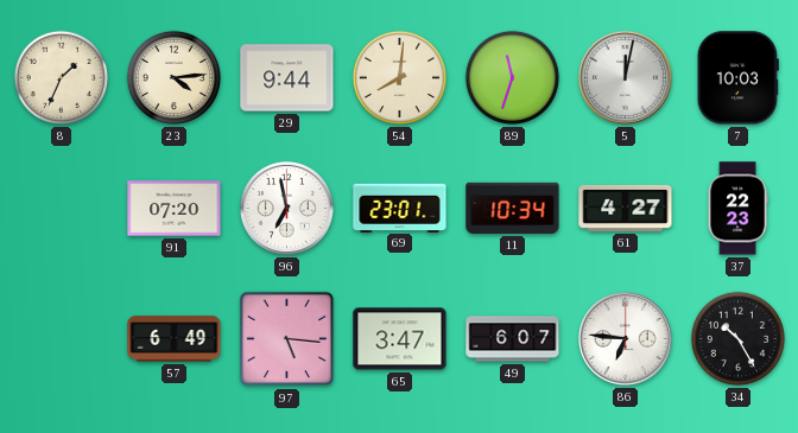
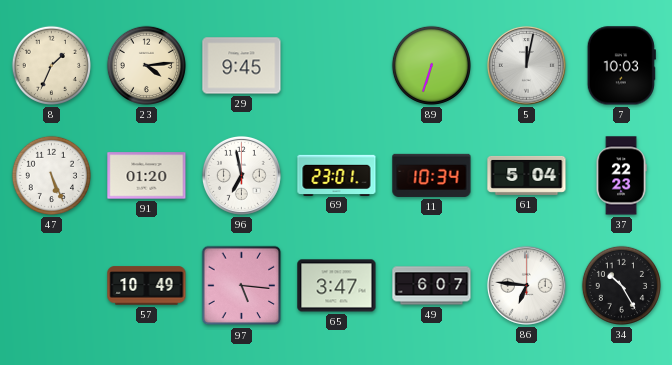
29: 9:44 -> 9:45 (242, 66)
54: 8:01 -> none (399, 77)
89: 11:33 -> 6:33 (431, 65)
47: none -> 5:26 (51, 175)
91: 07:20 -> 01:20 (147, 176)
61: 4:27 -> 5:04 (527, 175)
57: 6:49 -> 10:49 (147, 286)
